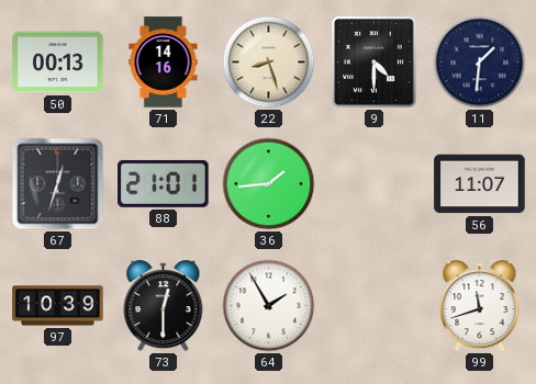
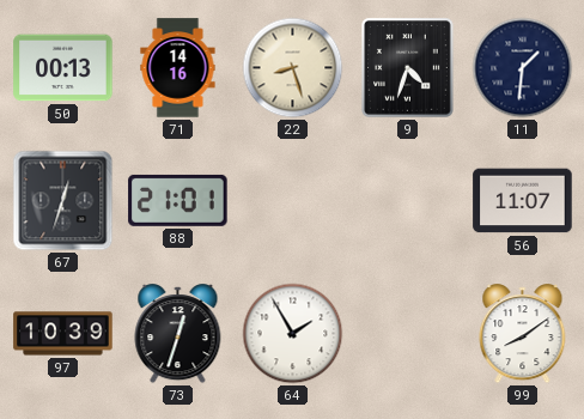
9: 4:30 -> 4:33 (408, 68)
36: 1:44 -> none (269, 184)
73: 12:30 -> 12:33 (178, 334)
99: 11:42 -> 8:09 (523, 334)
